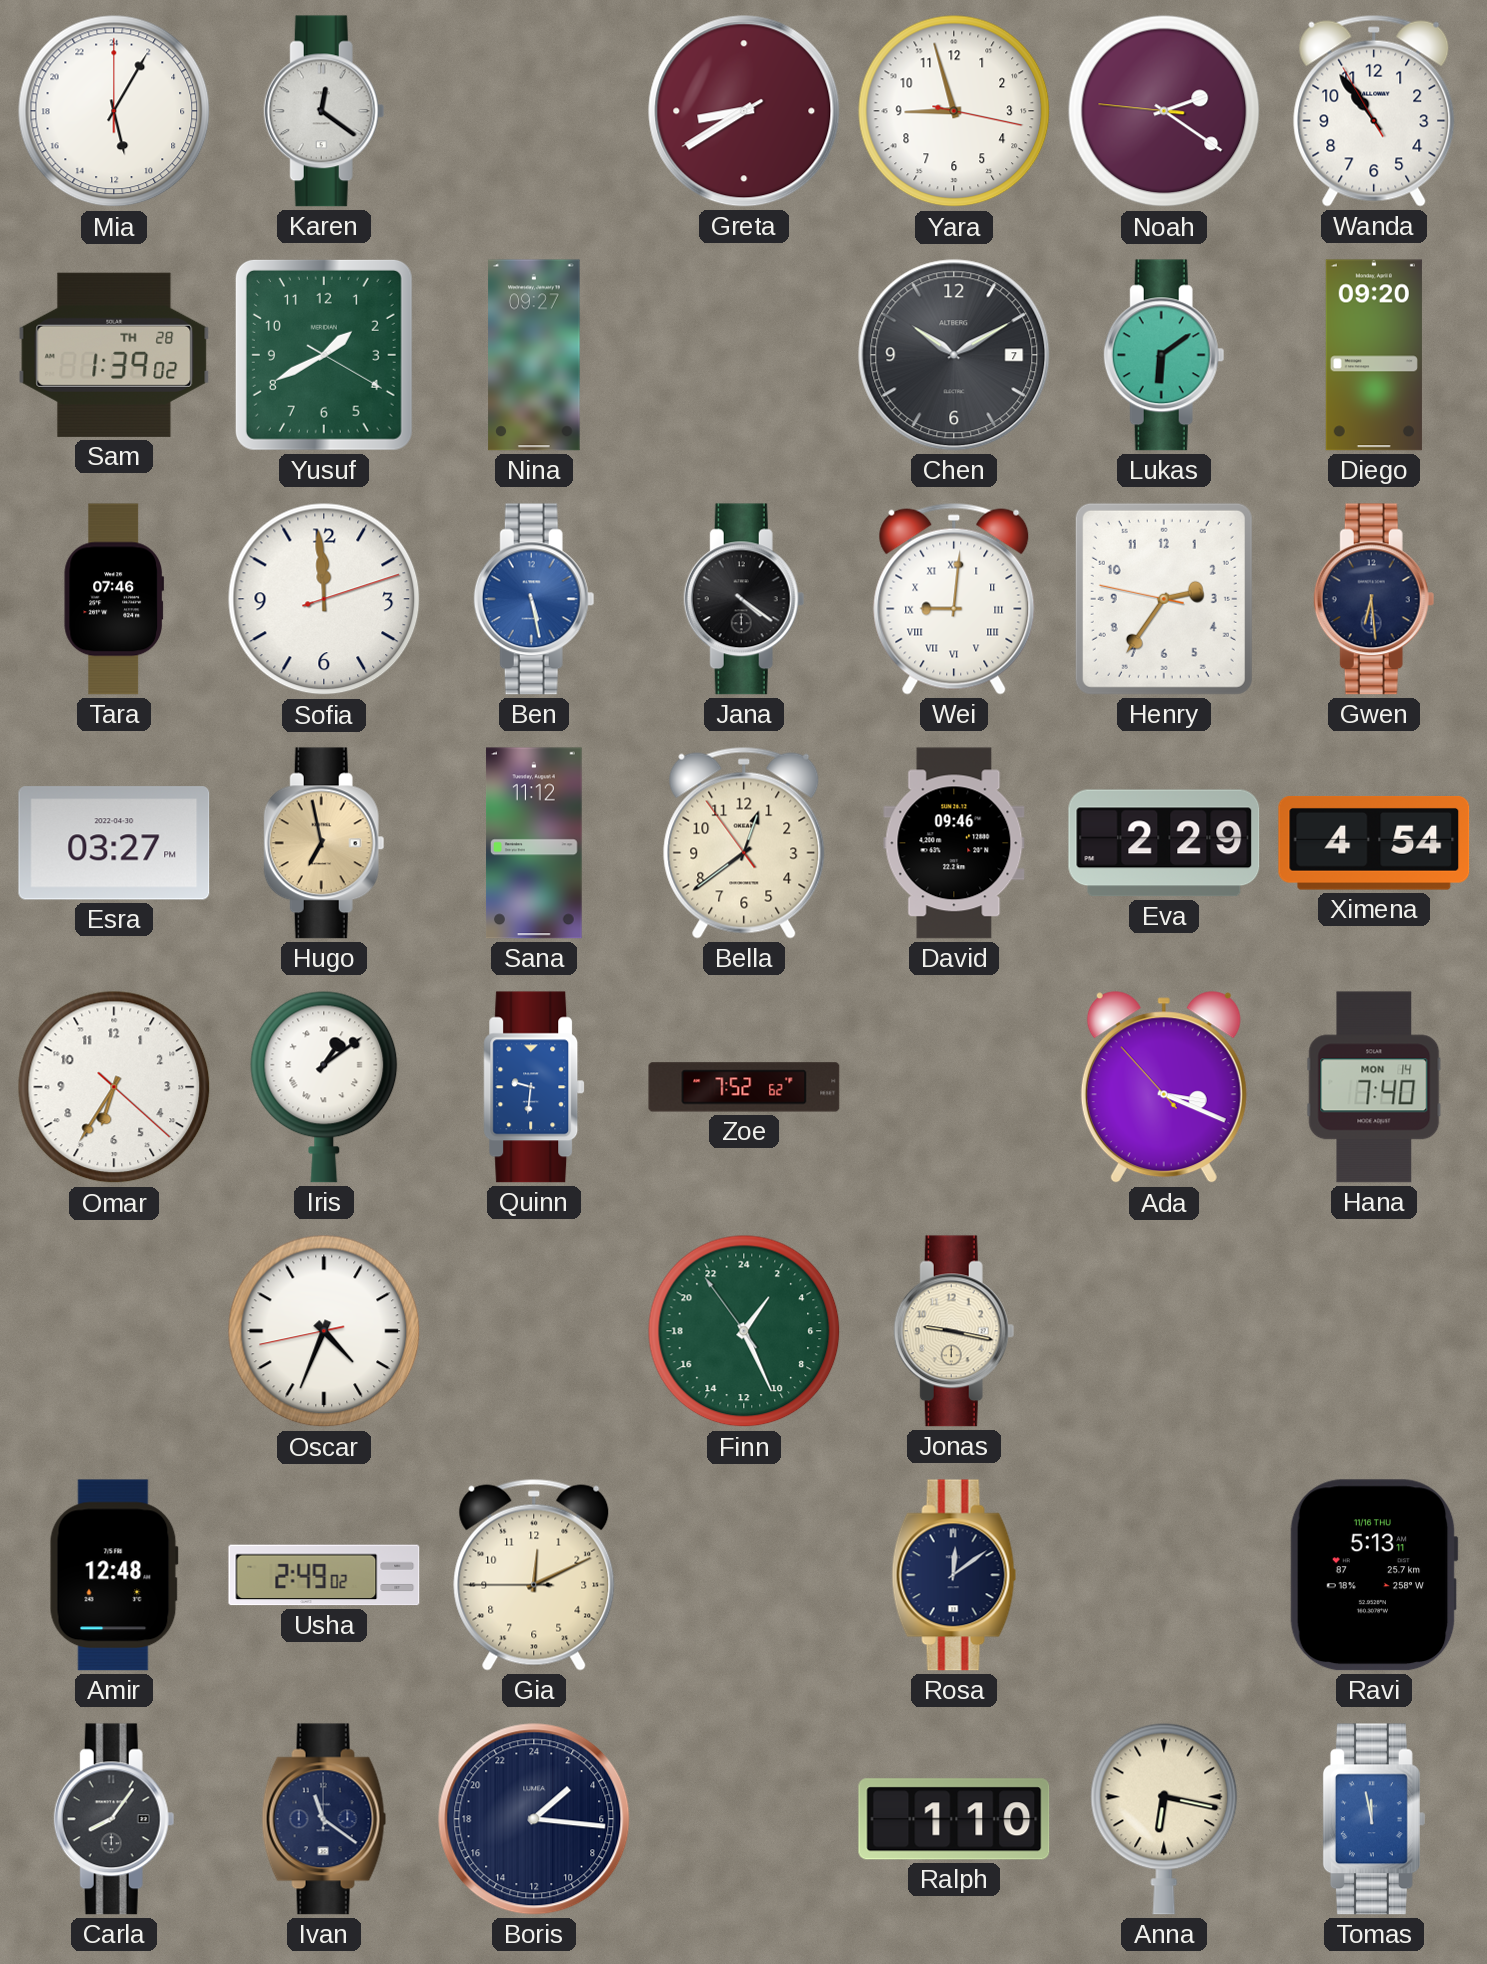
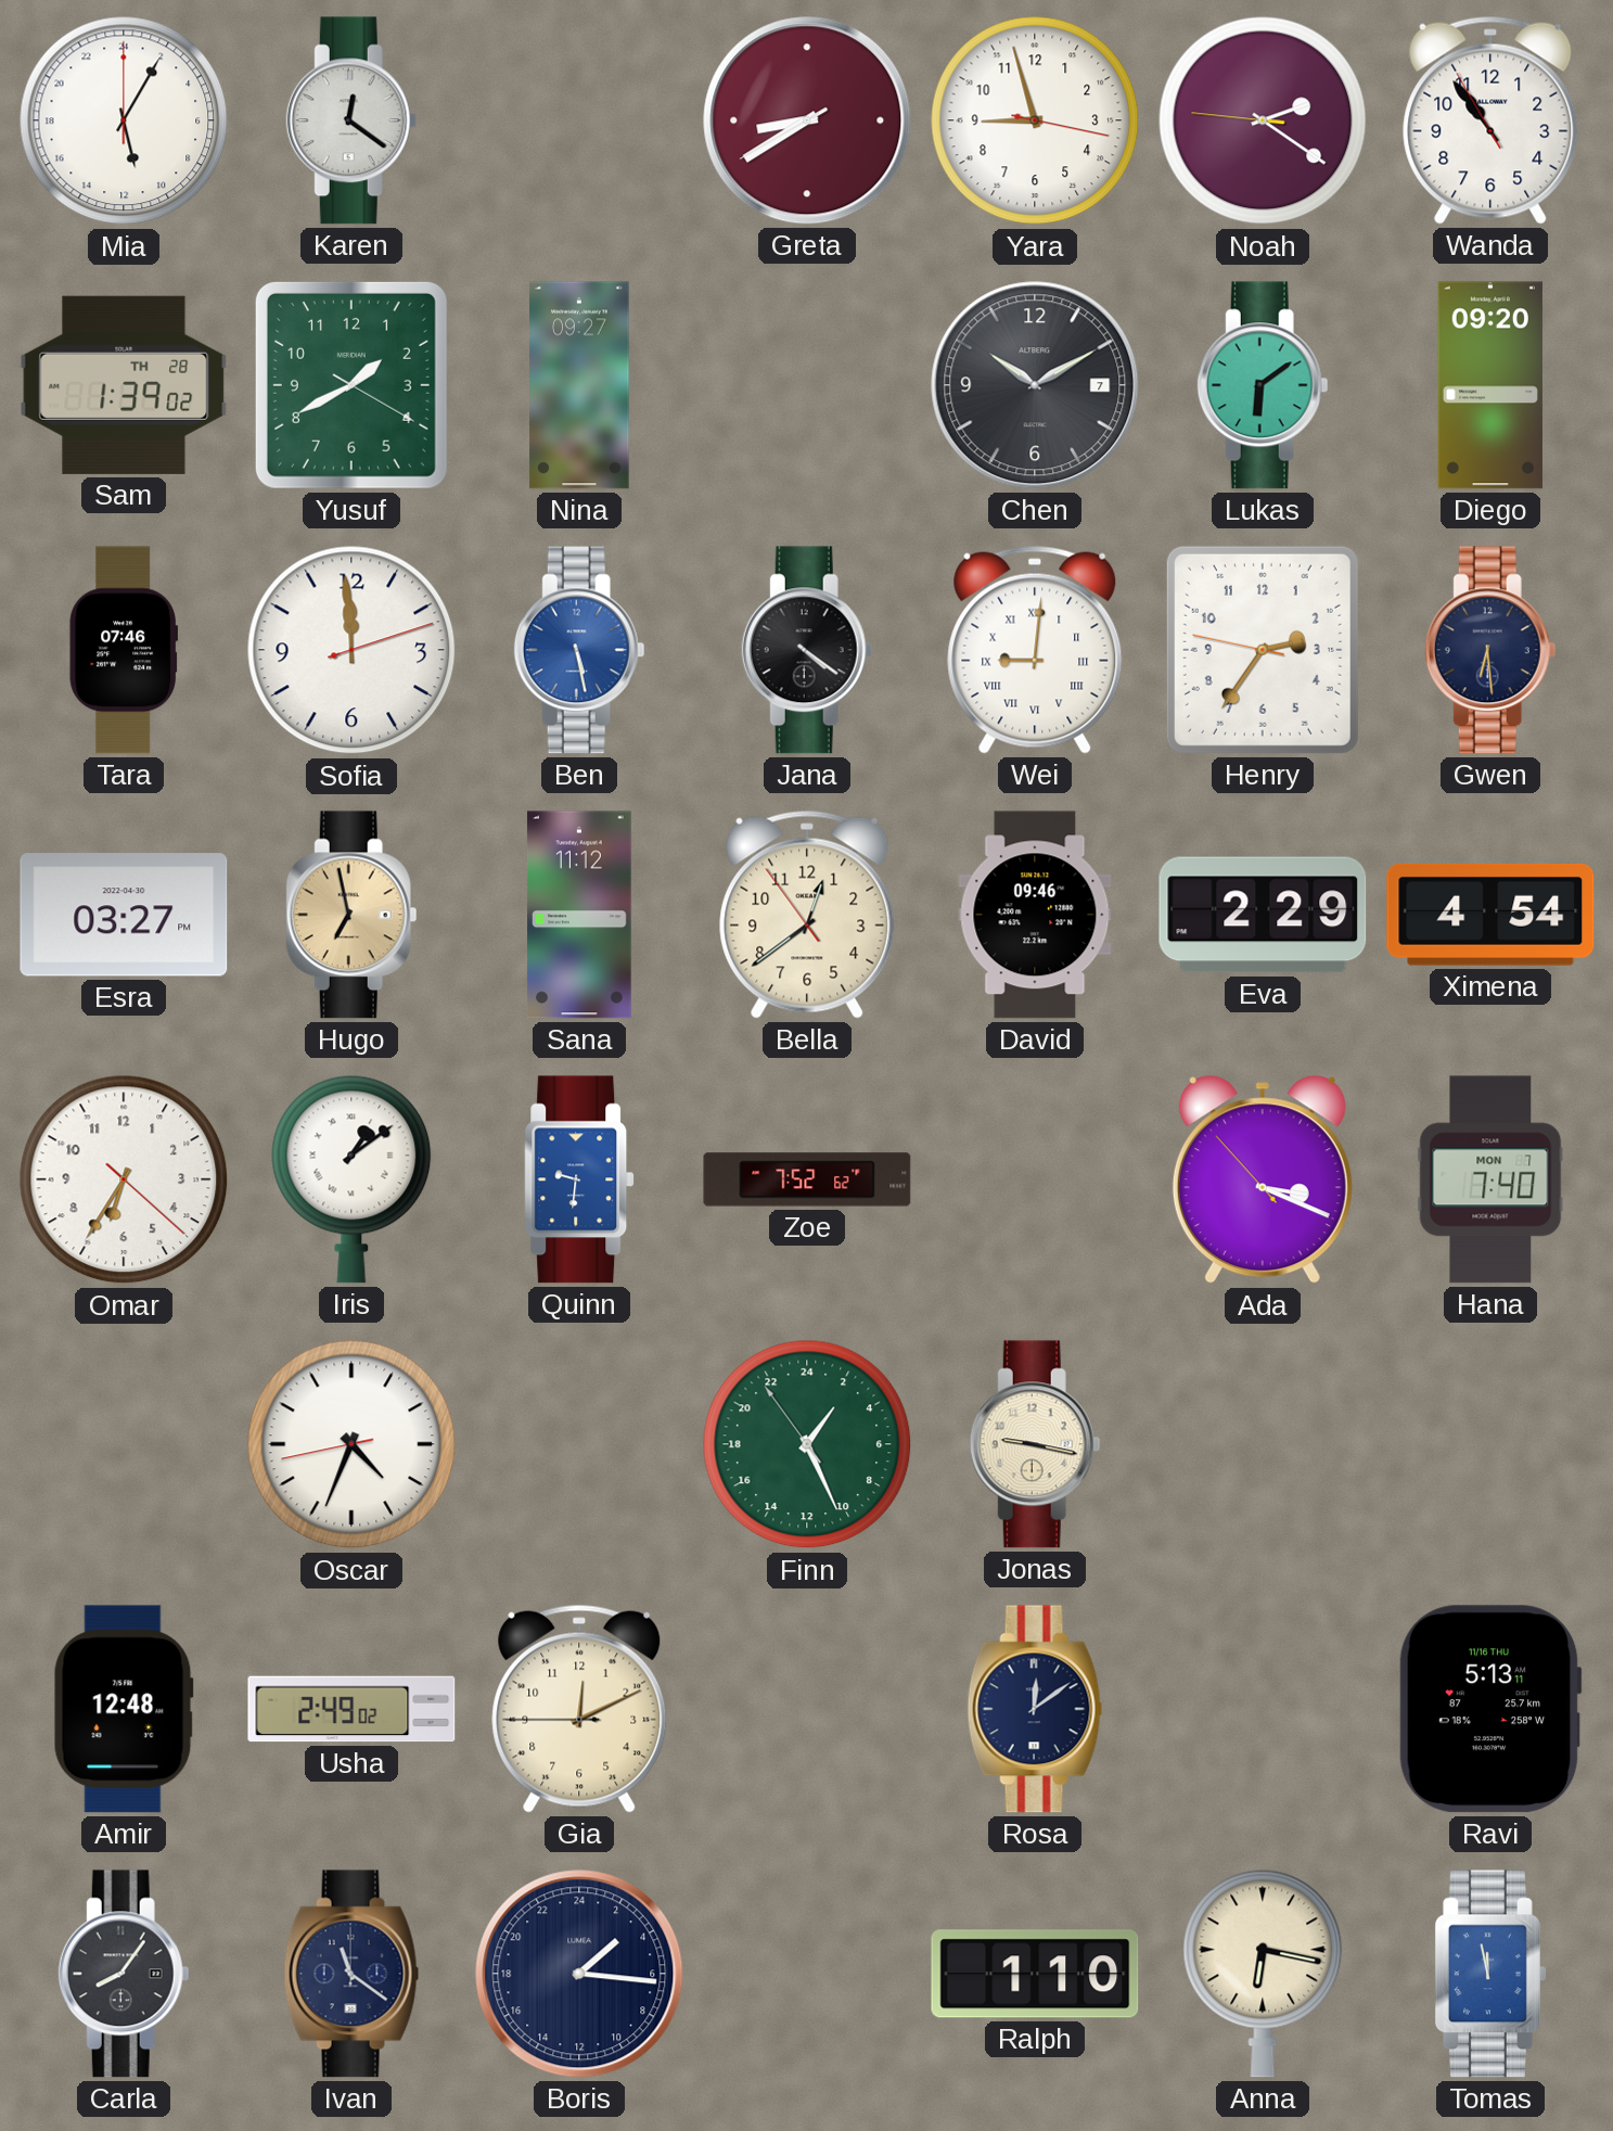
Hana date: MON 14 -> MON 7 (1490, 1179)
